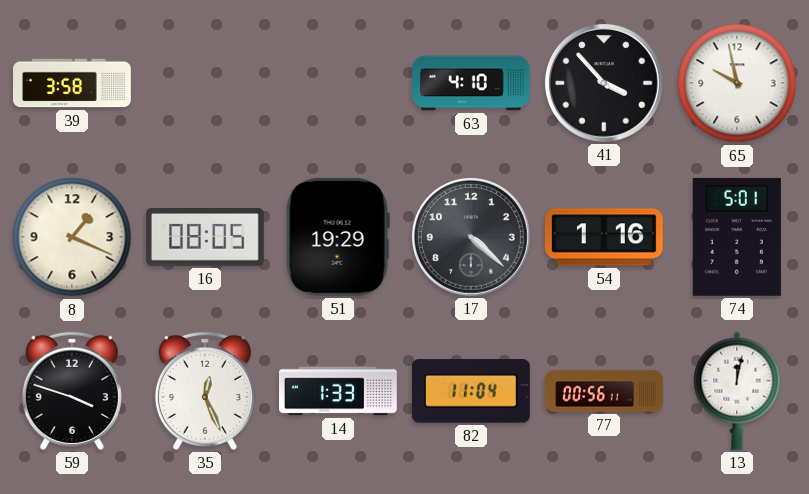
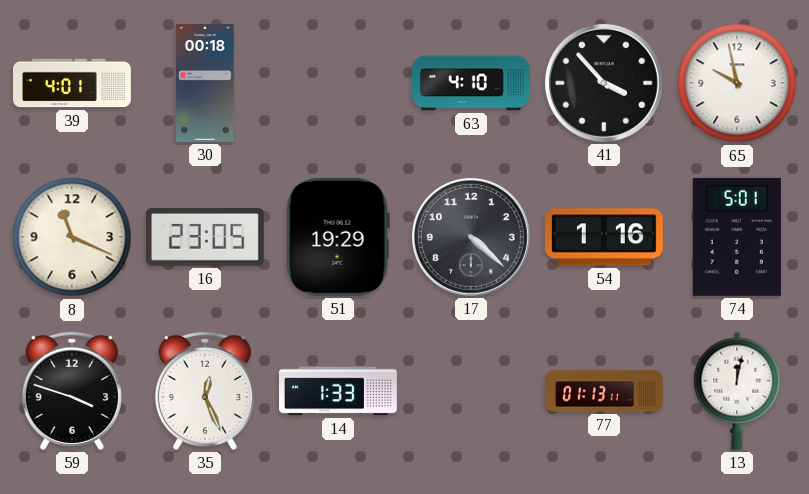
39: 3:58 -> 4:01 (73, 83)
30: none -> 00:18 (205, 84)
8: 1:19 -> 11:19 (72, 237)
16: 08:05 -> 23:05 (205, 238)
82: 11:04 -> none (471, 391)
77: 00:56 -> 01:13 (605, 391)
